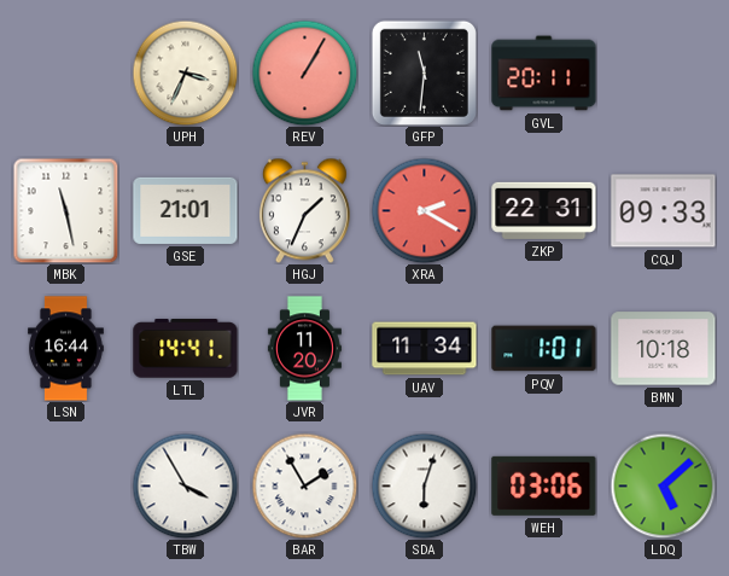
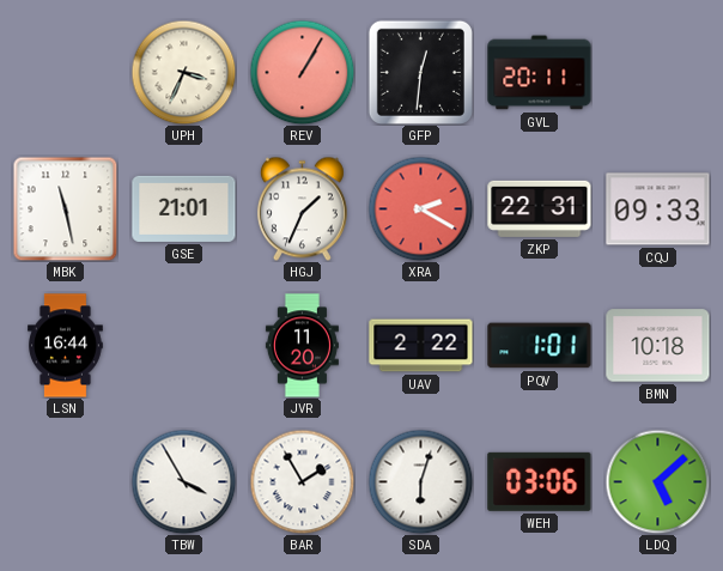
GFP: 11:31 -> 12:31 (420, 72)
LTL: 14:41 -> none (186, 349)
UAV: 11:34 -> 2:22 (421, 346)
